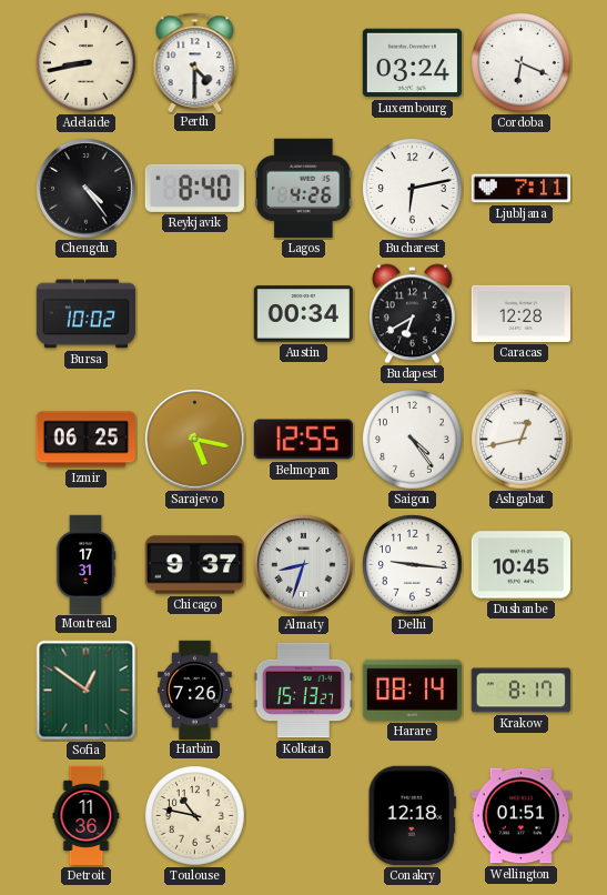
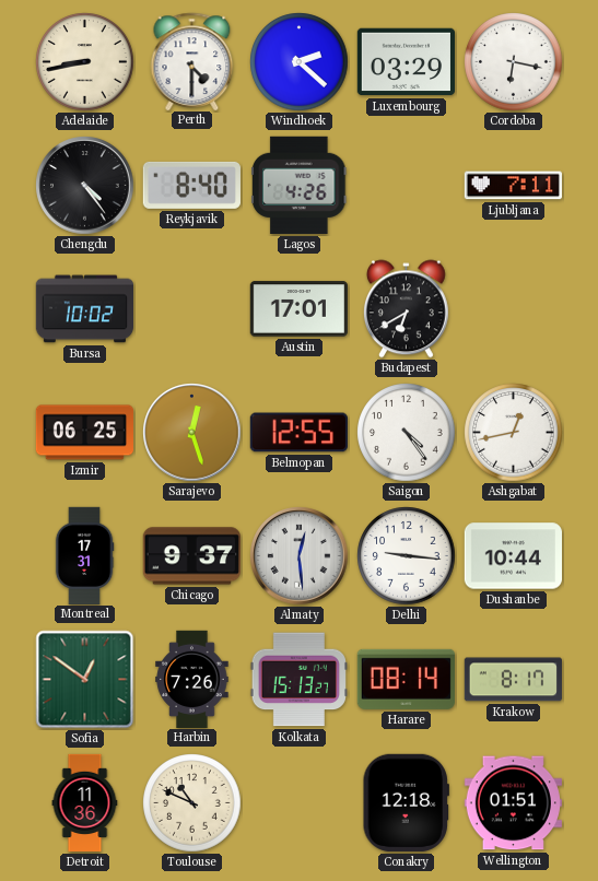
Windhoek: none -> 2:22 (300, 62)
Luxembourg: 03:24 -> 03:29 (406, 62)
Cordoba: 6:19 -> 6:17 (514, 62)
Bucharest: 6:13 -> none (413, 189)
Austin: 00:34 -> 17:01 (298, 309)
Caracas: 12:28 -> none (520, 313)
Sarajevo: 5:17 -> 12:27 (192, 433)
Almaty: 8:33 -> 12:29 (300, 556)
Dushanbe: 10:45 -> 10:44 (513, 556)
Toulouse: 10:47 -> 10:49 (192, 803)
